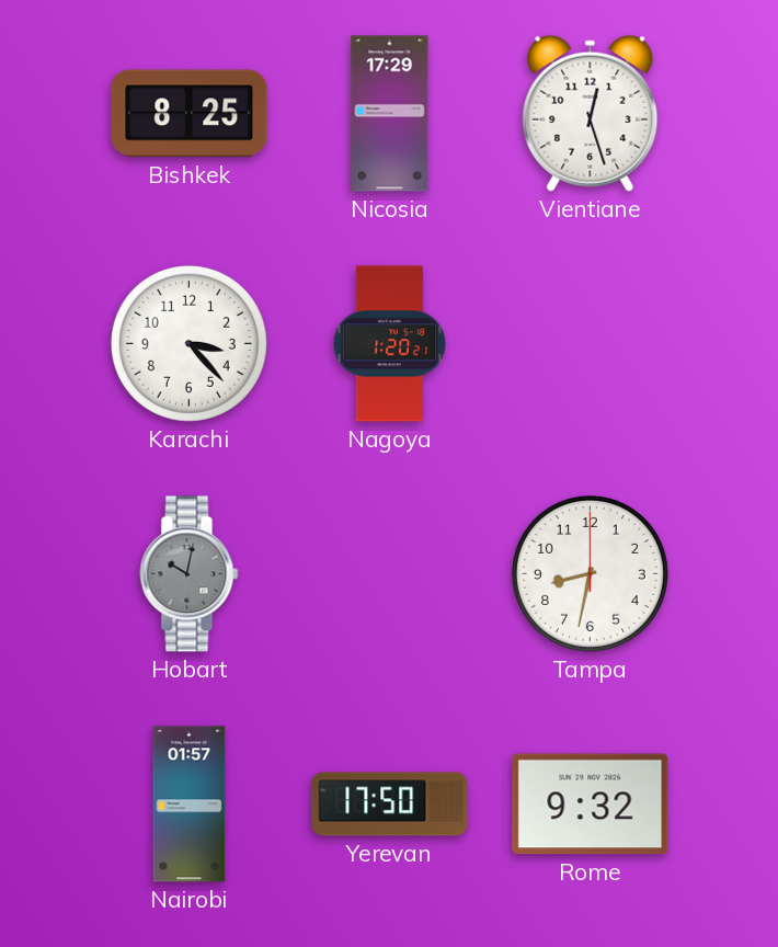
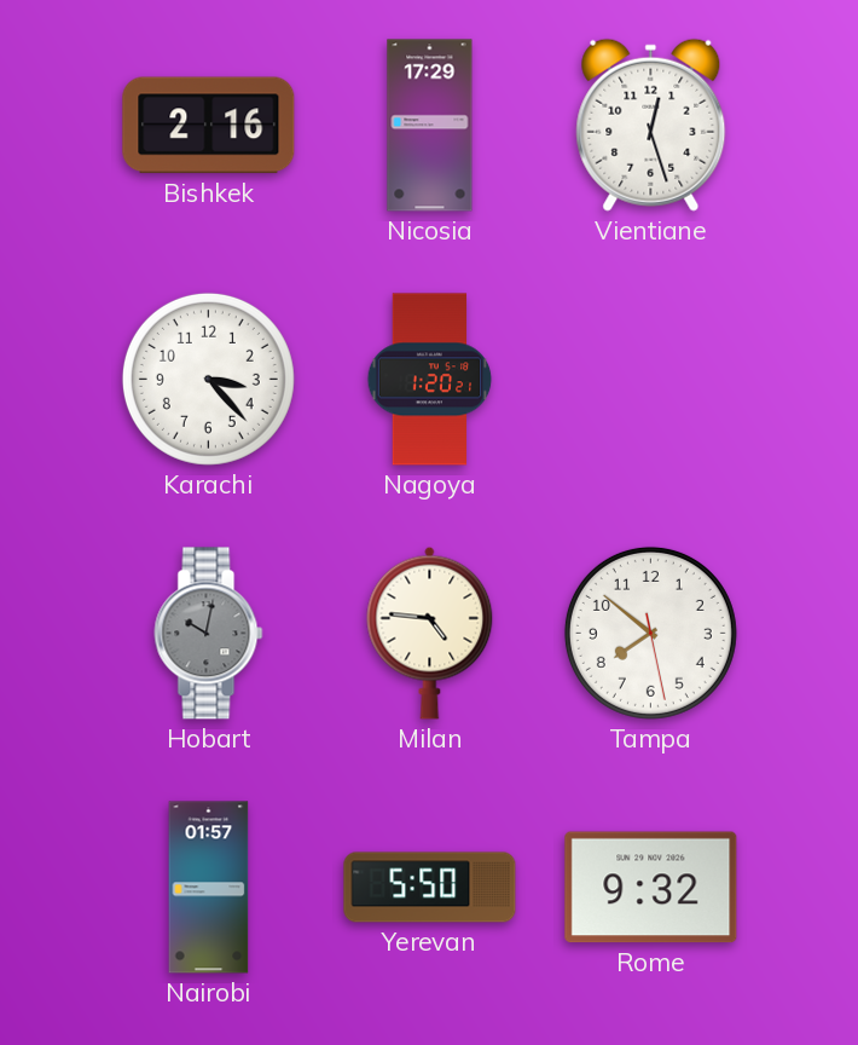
Bishkek: 8:25 -> 2:16 (209, 126)
Milan: none -> 4:46 (430, 633)
Tampa: 8:32 -> 7:51 (650, 633)
Yerevan: 17:50 -> 5:50 (430, 888)
